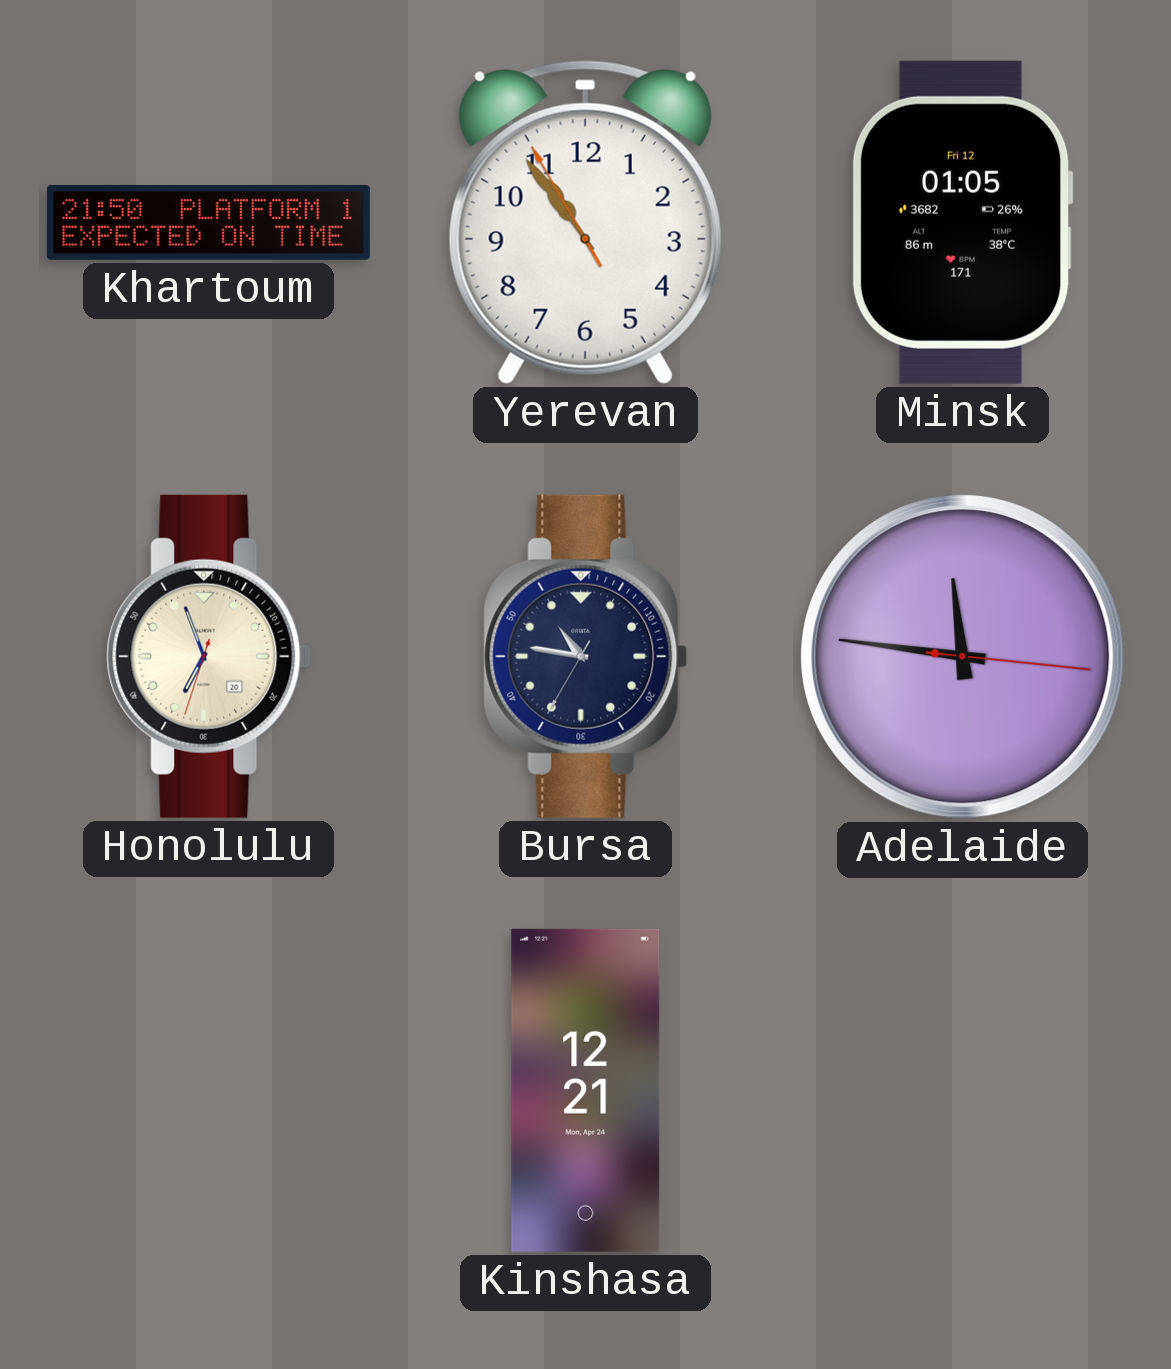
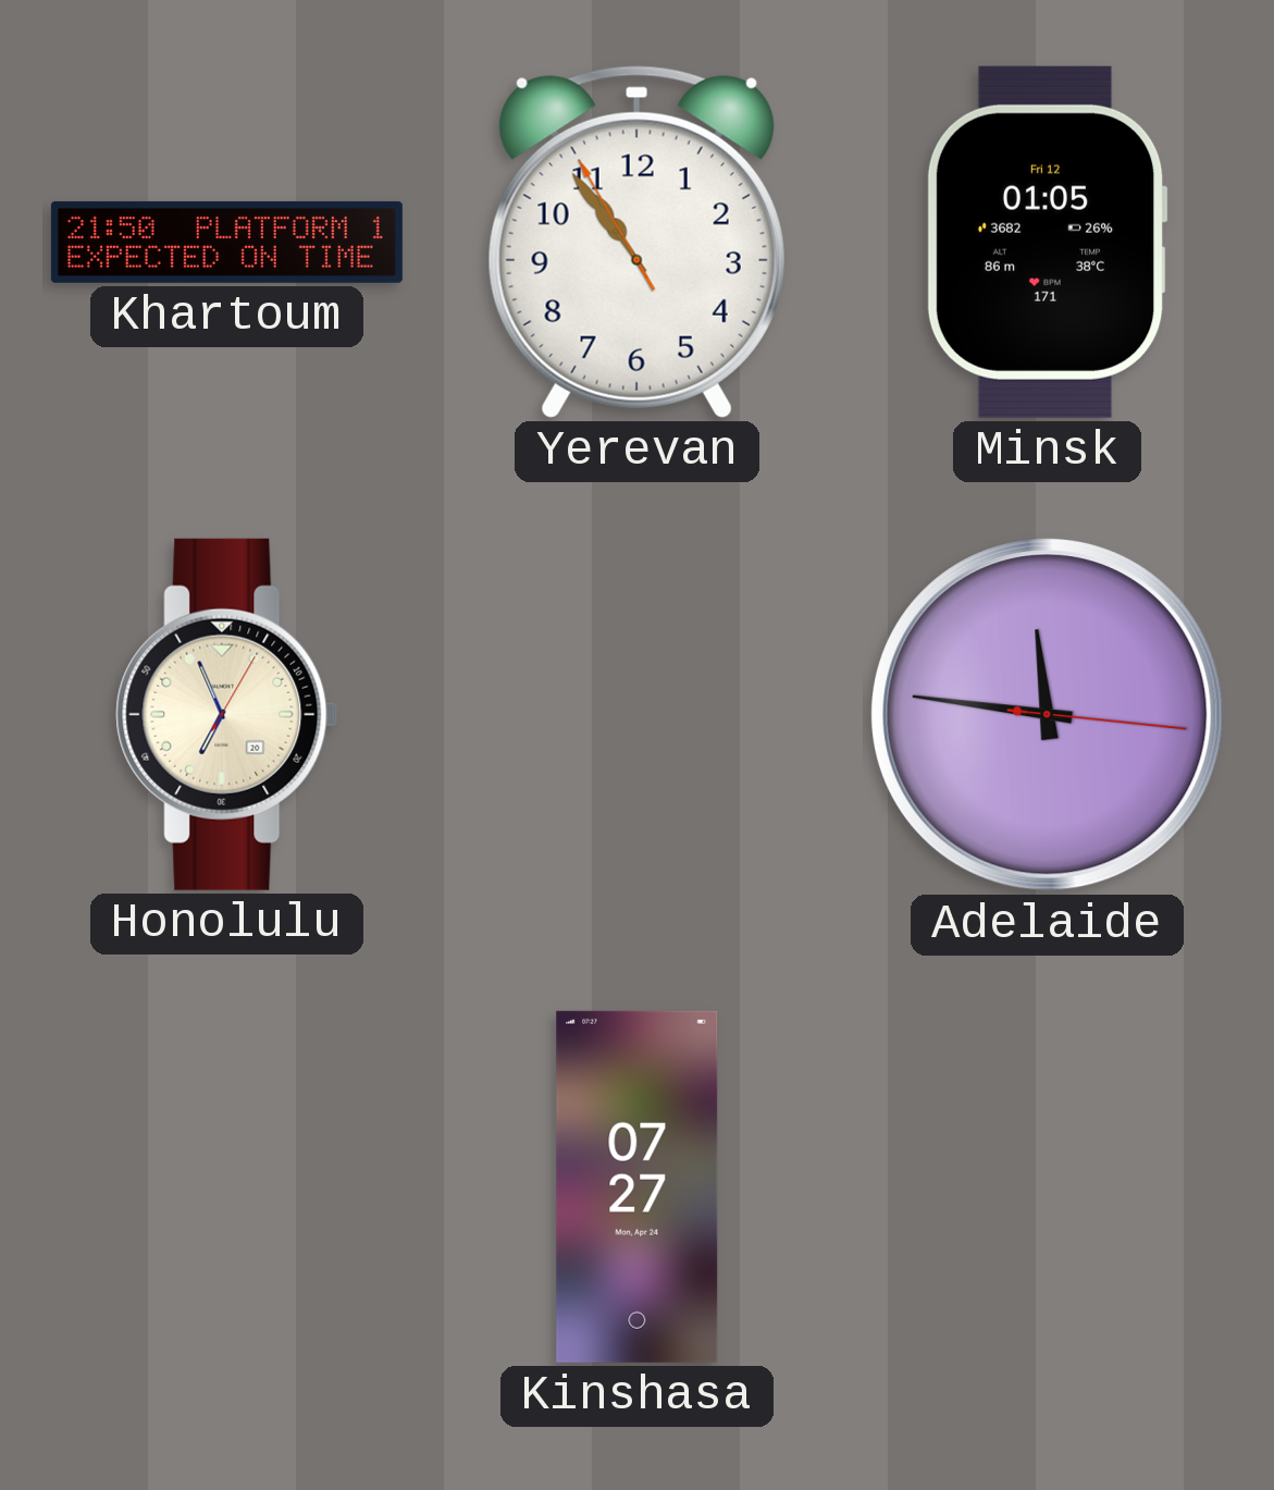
Honolulu: 6:56:33 -> 6:56:05 (227, 714)
Bursa: 10:46 -> none (586, 656)
Kinshasa: 12:21 -> 07:27 (638, 1186)
